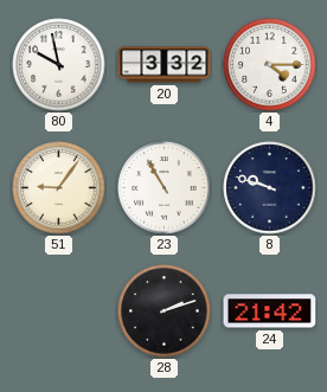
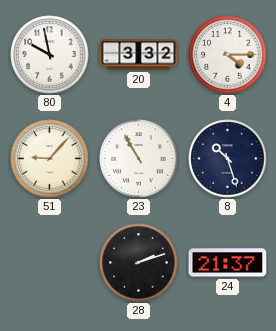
51: 9:06 -> 9:07 (50, 159)
8: 9:48 -> 10:27 (228, 159)
24: 21:42 -> 21:37 (228, 263)
